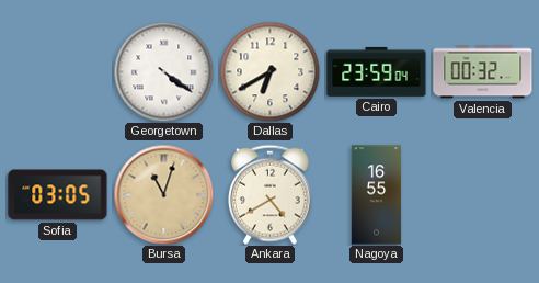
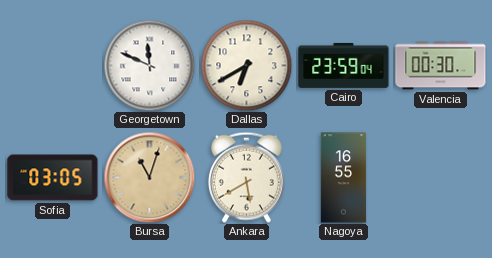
Georgetown: 4:21 -> 11:49 (149, 65)
Valencia: 00:32 -> 00:30 (441, 66)
Ankara: 4:40 -> 5:40 (246, 177)
